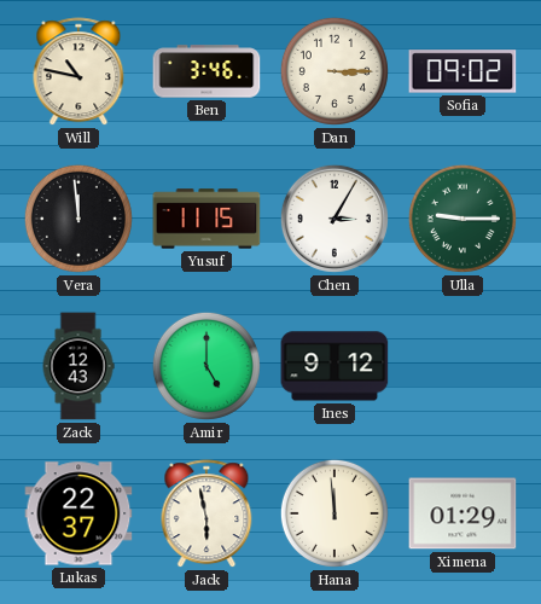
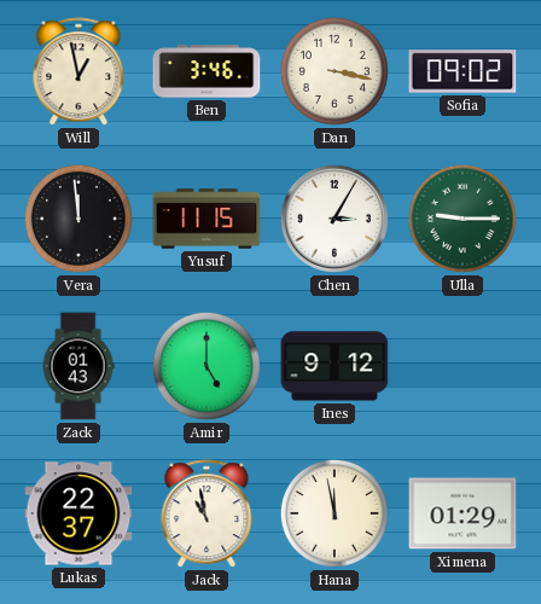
Will: 10:47 -> 12:58 (78, 72)
Dan: 3:15 -> 3:17 (335, 71)
Zack: 12:43 -> 01:43 (78, 366)
Jack: 5:58 -> 10:58 (206, 515)
Hana: 11:59 -> 11:58 (335, 513)
